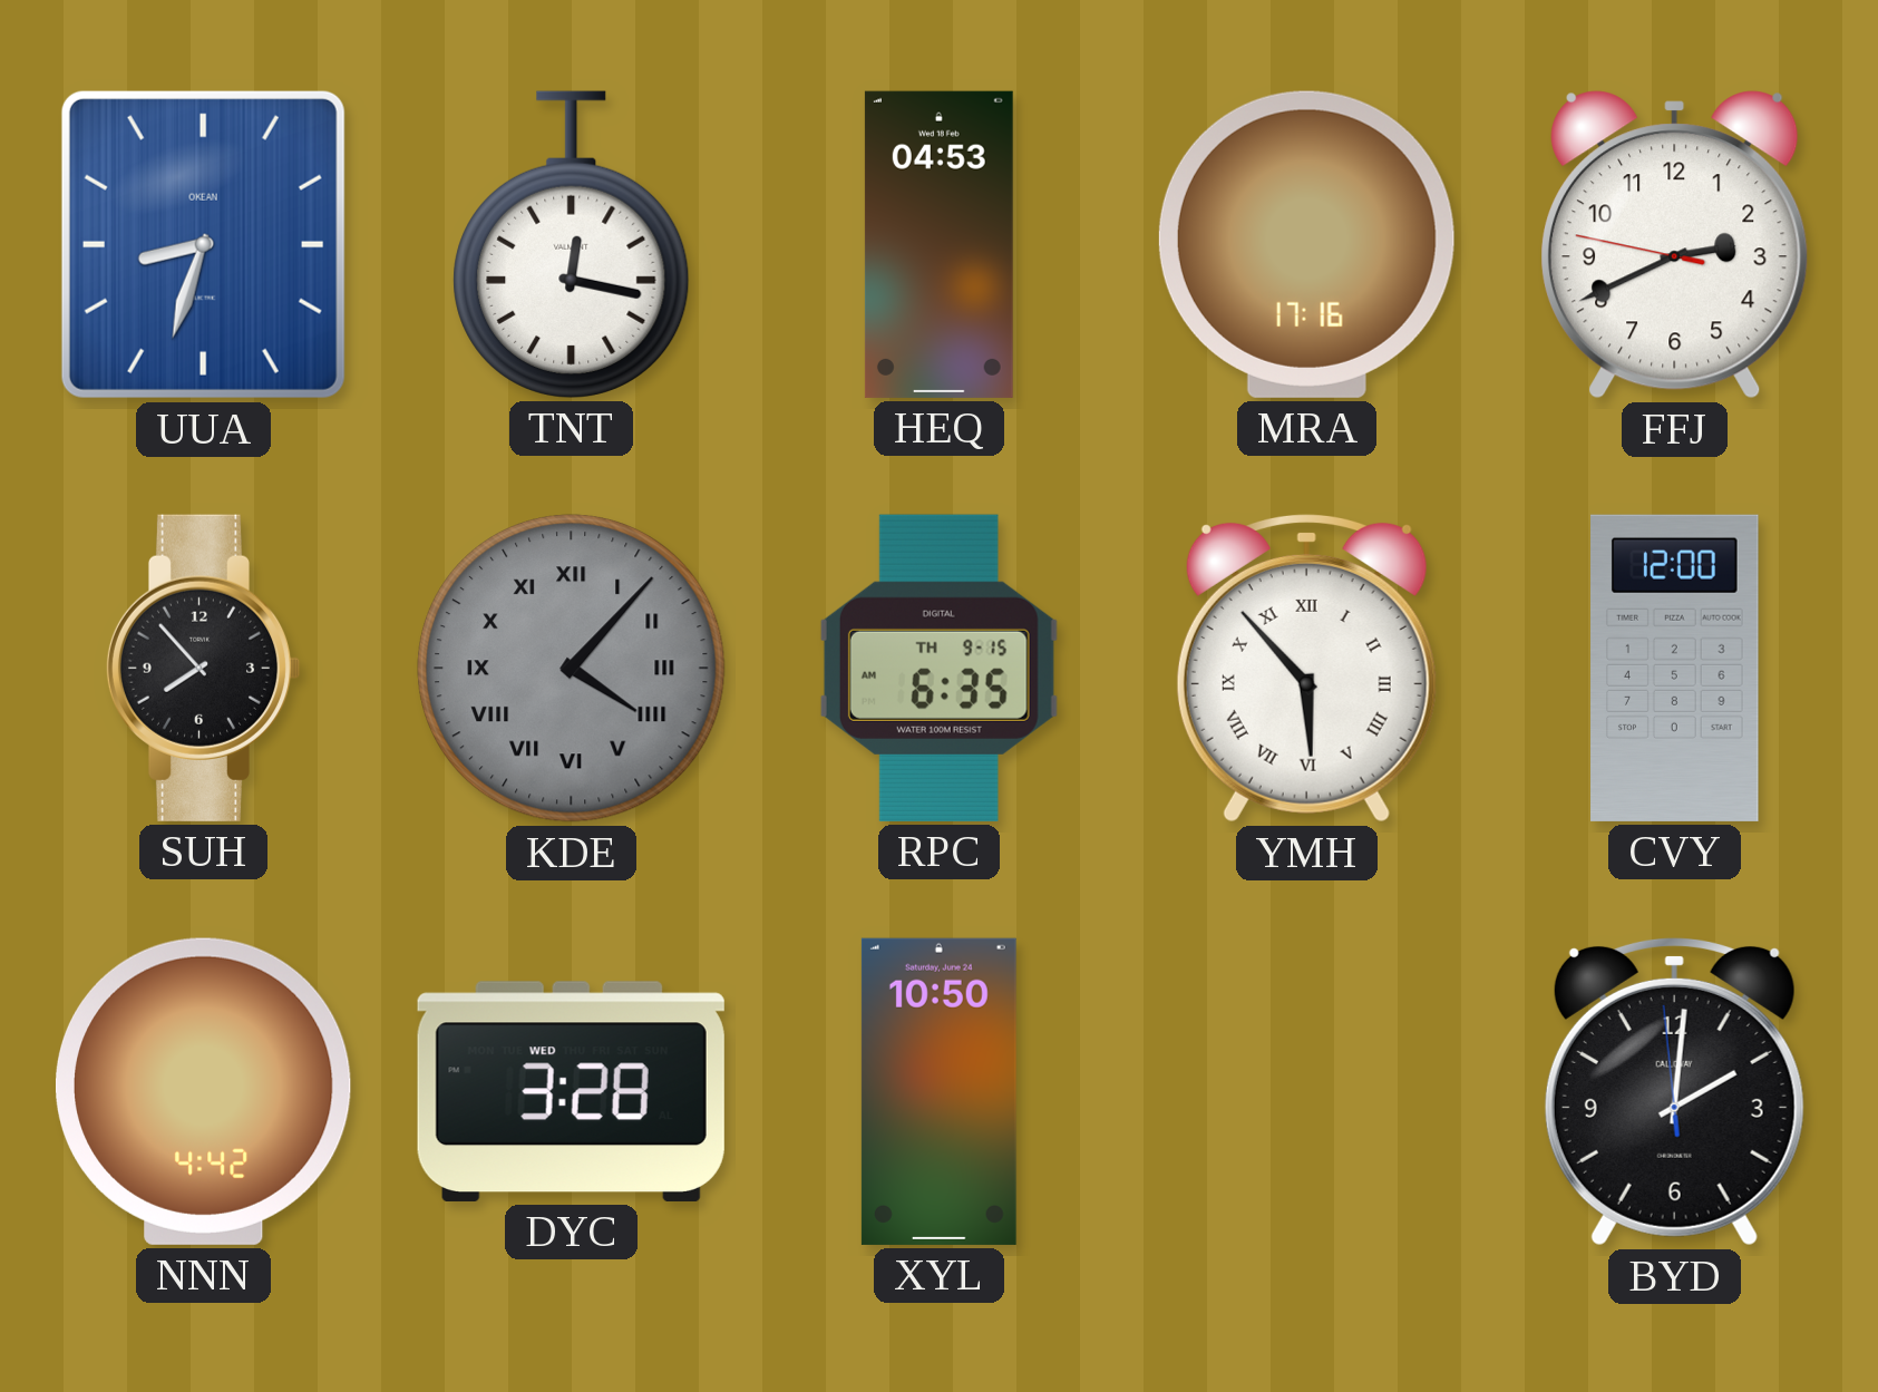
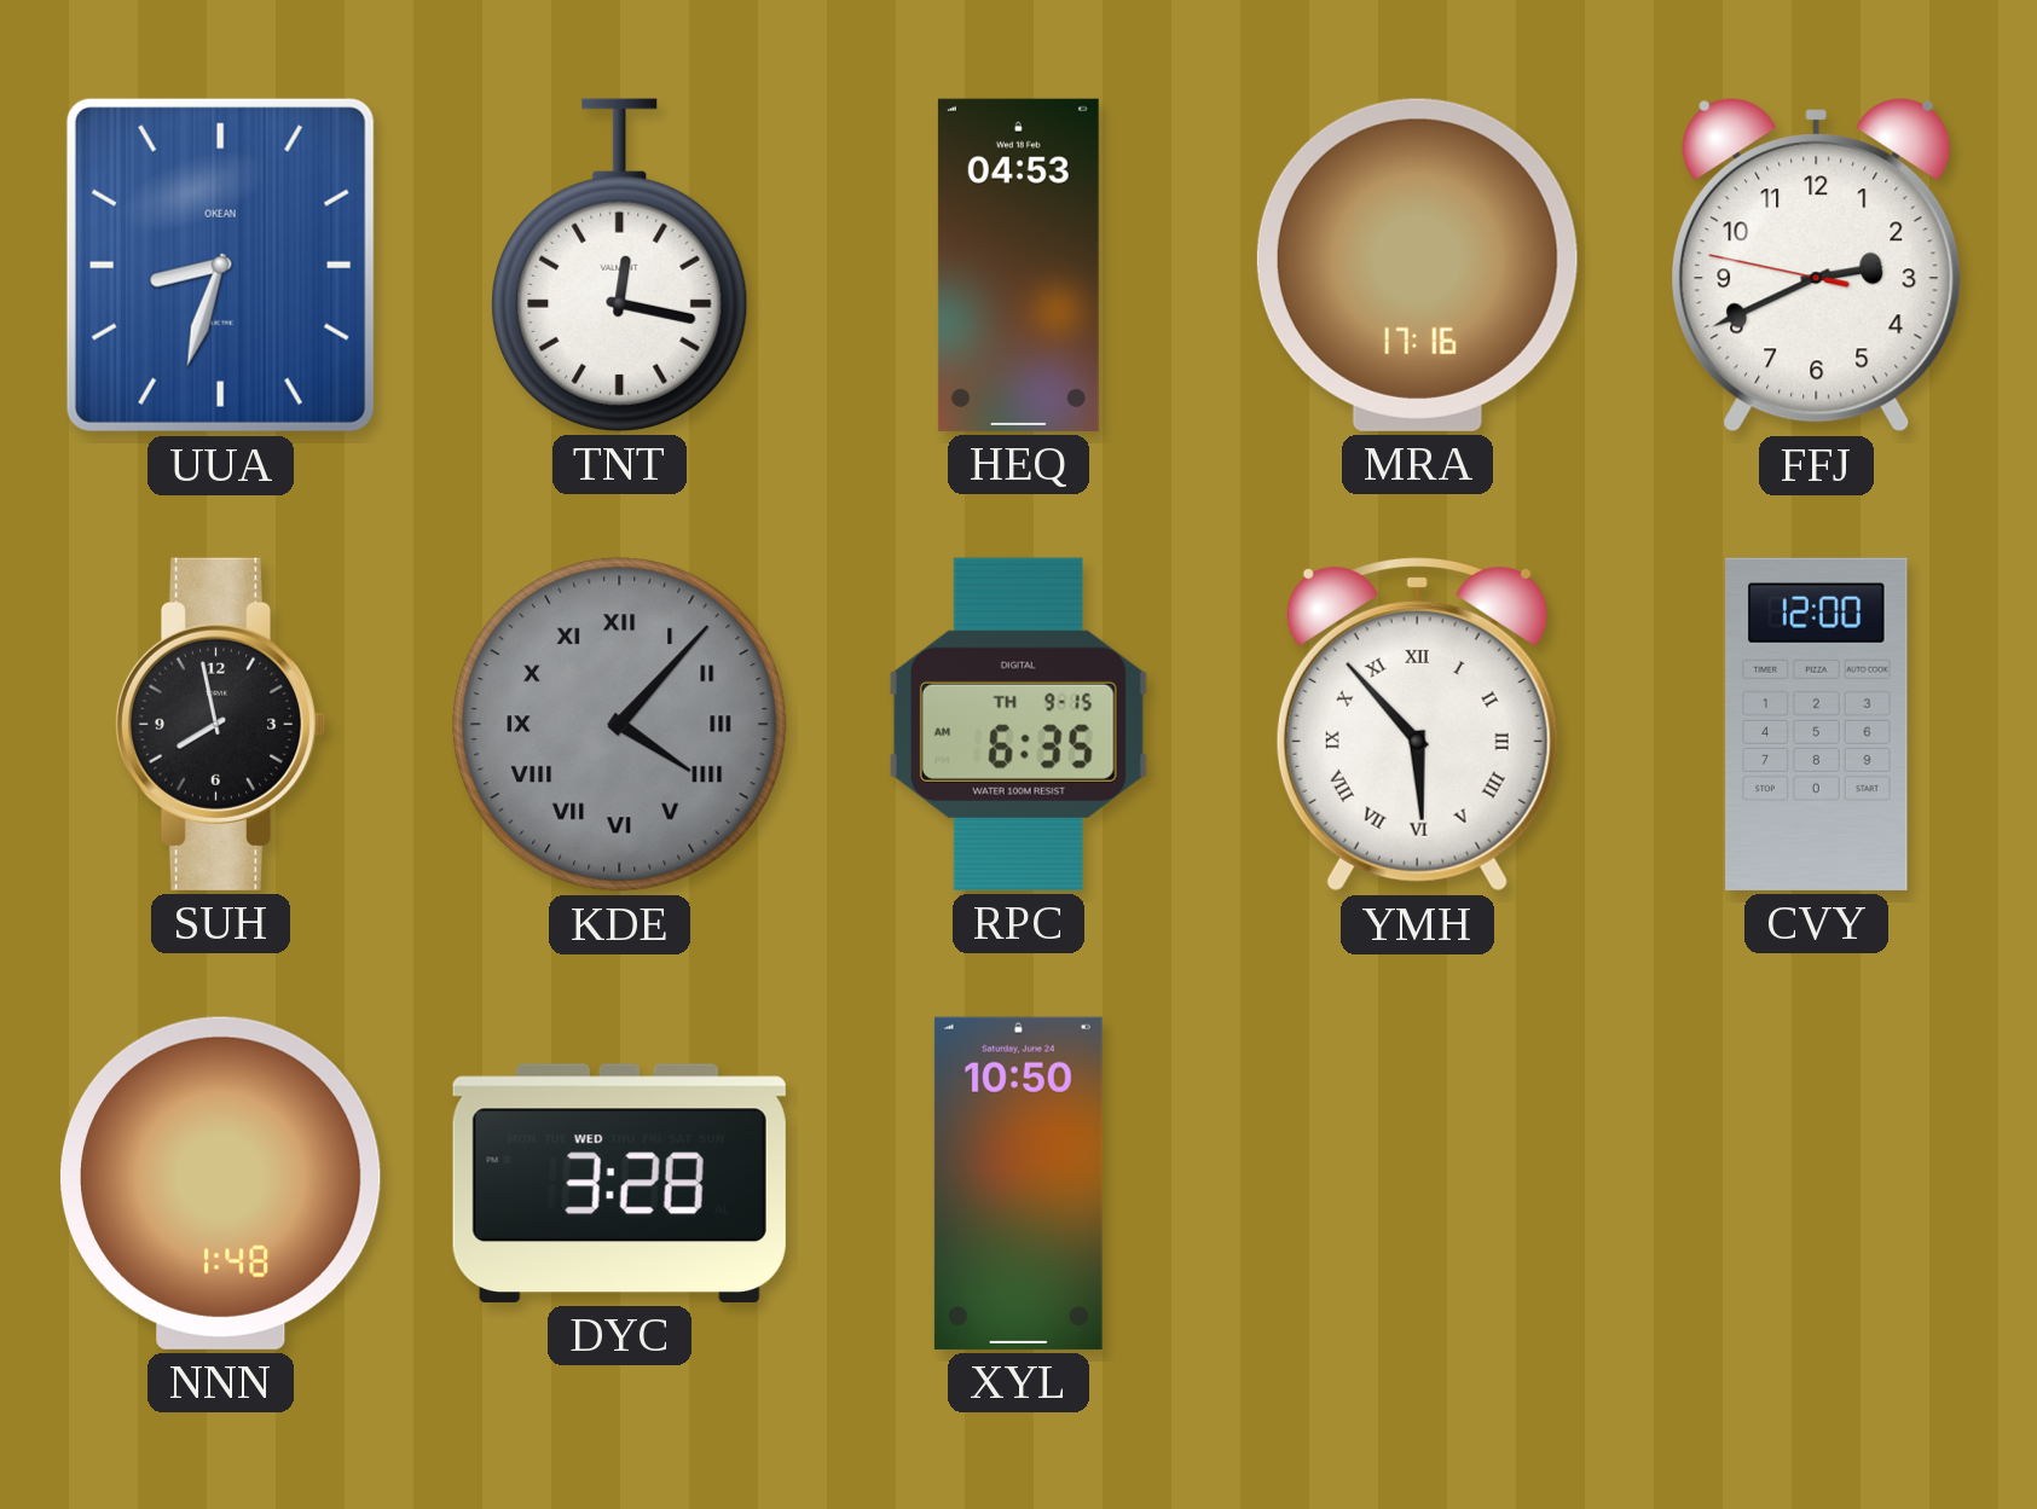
SUH: 7:53 -> 7:58 (220, 724)
NNN: 4:42 -> 1:48 (220, 1183)
BYD: 2:00 -> none (1674, 1091)
